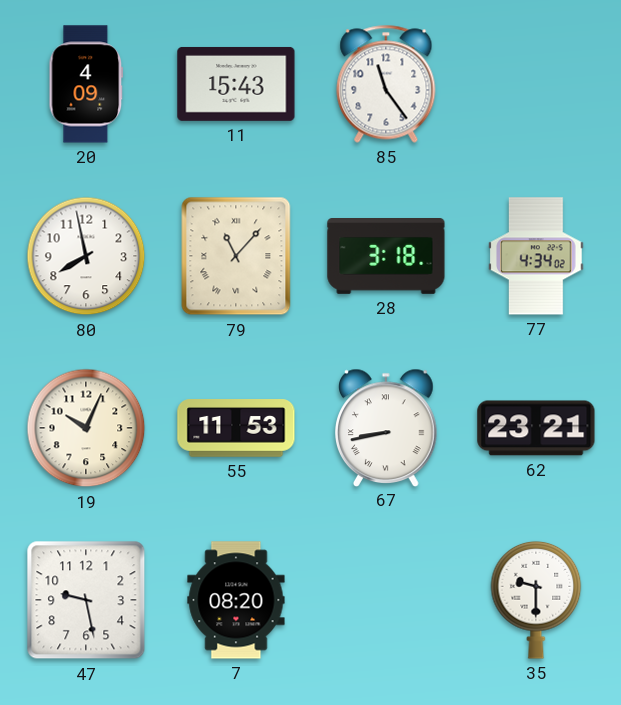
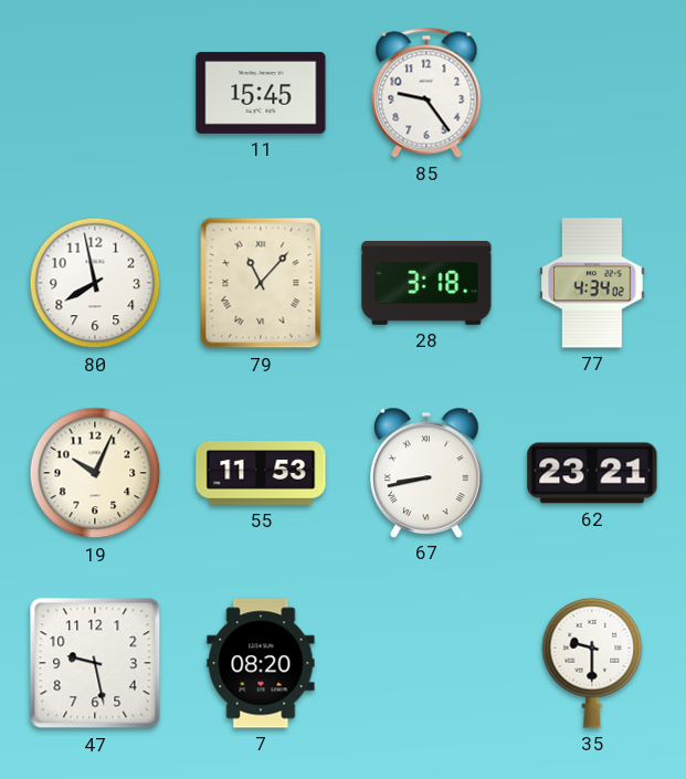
20: 4:09 -> none (86, 84)
11: 15:43 -> 15:45 (261, 93)
85: 11:24 -> 9:24 (426, 93)
